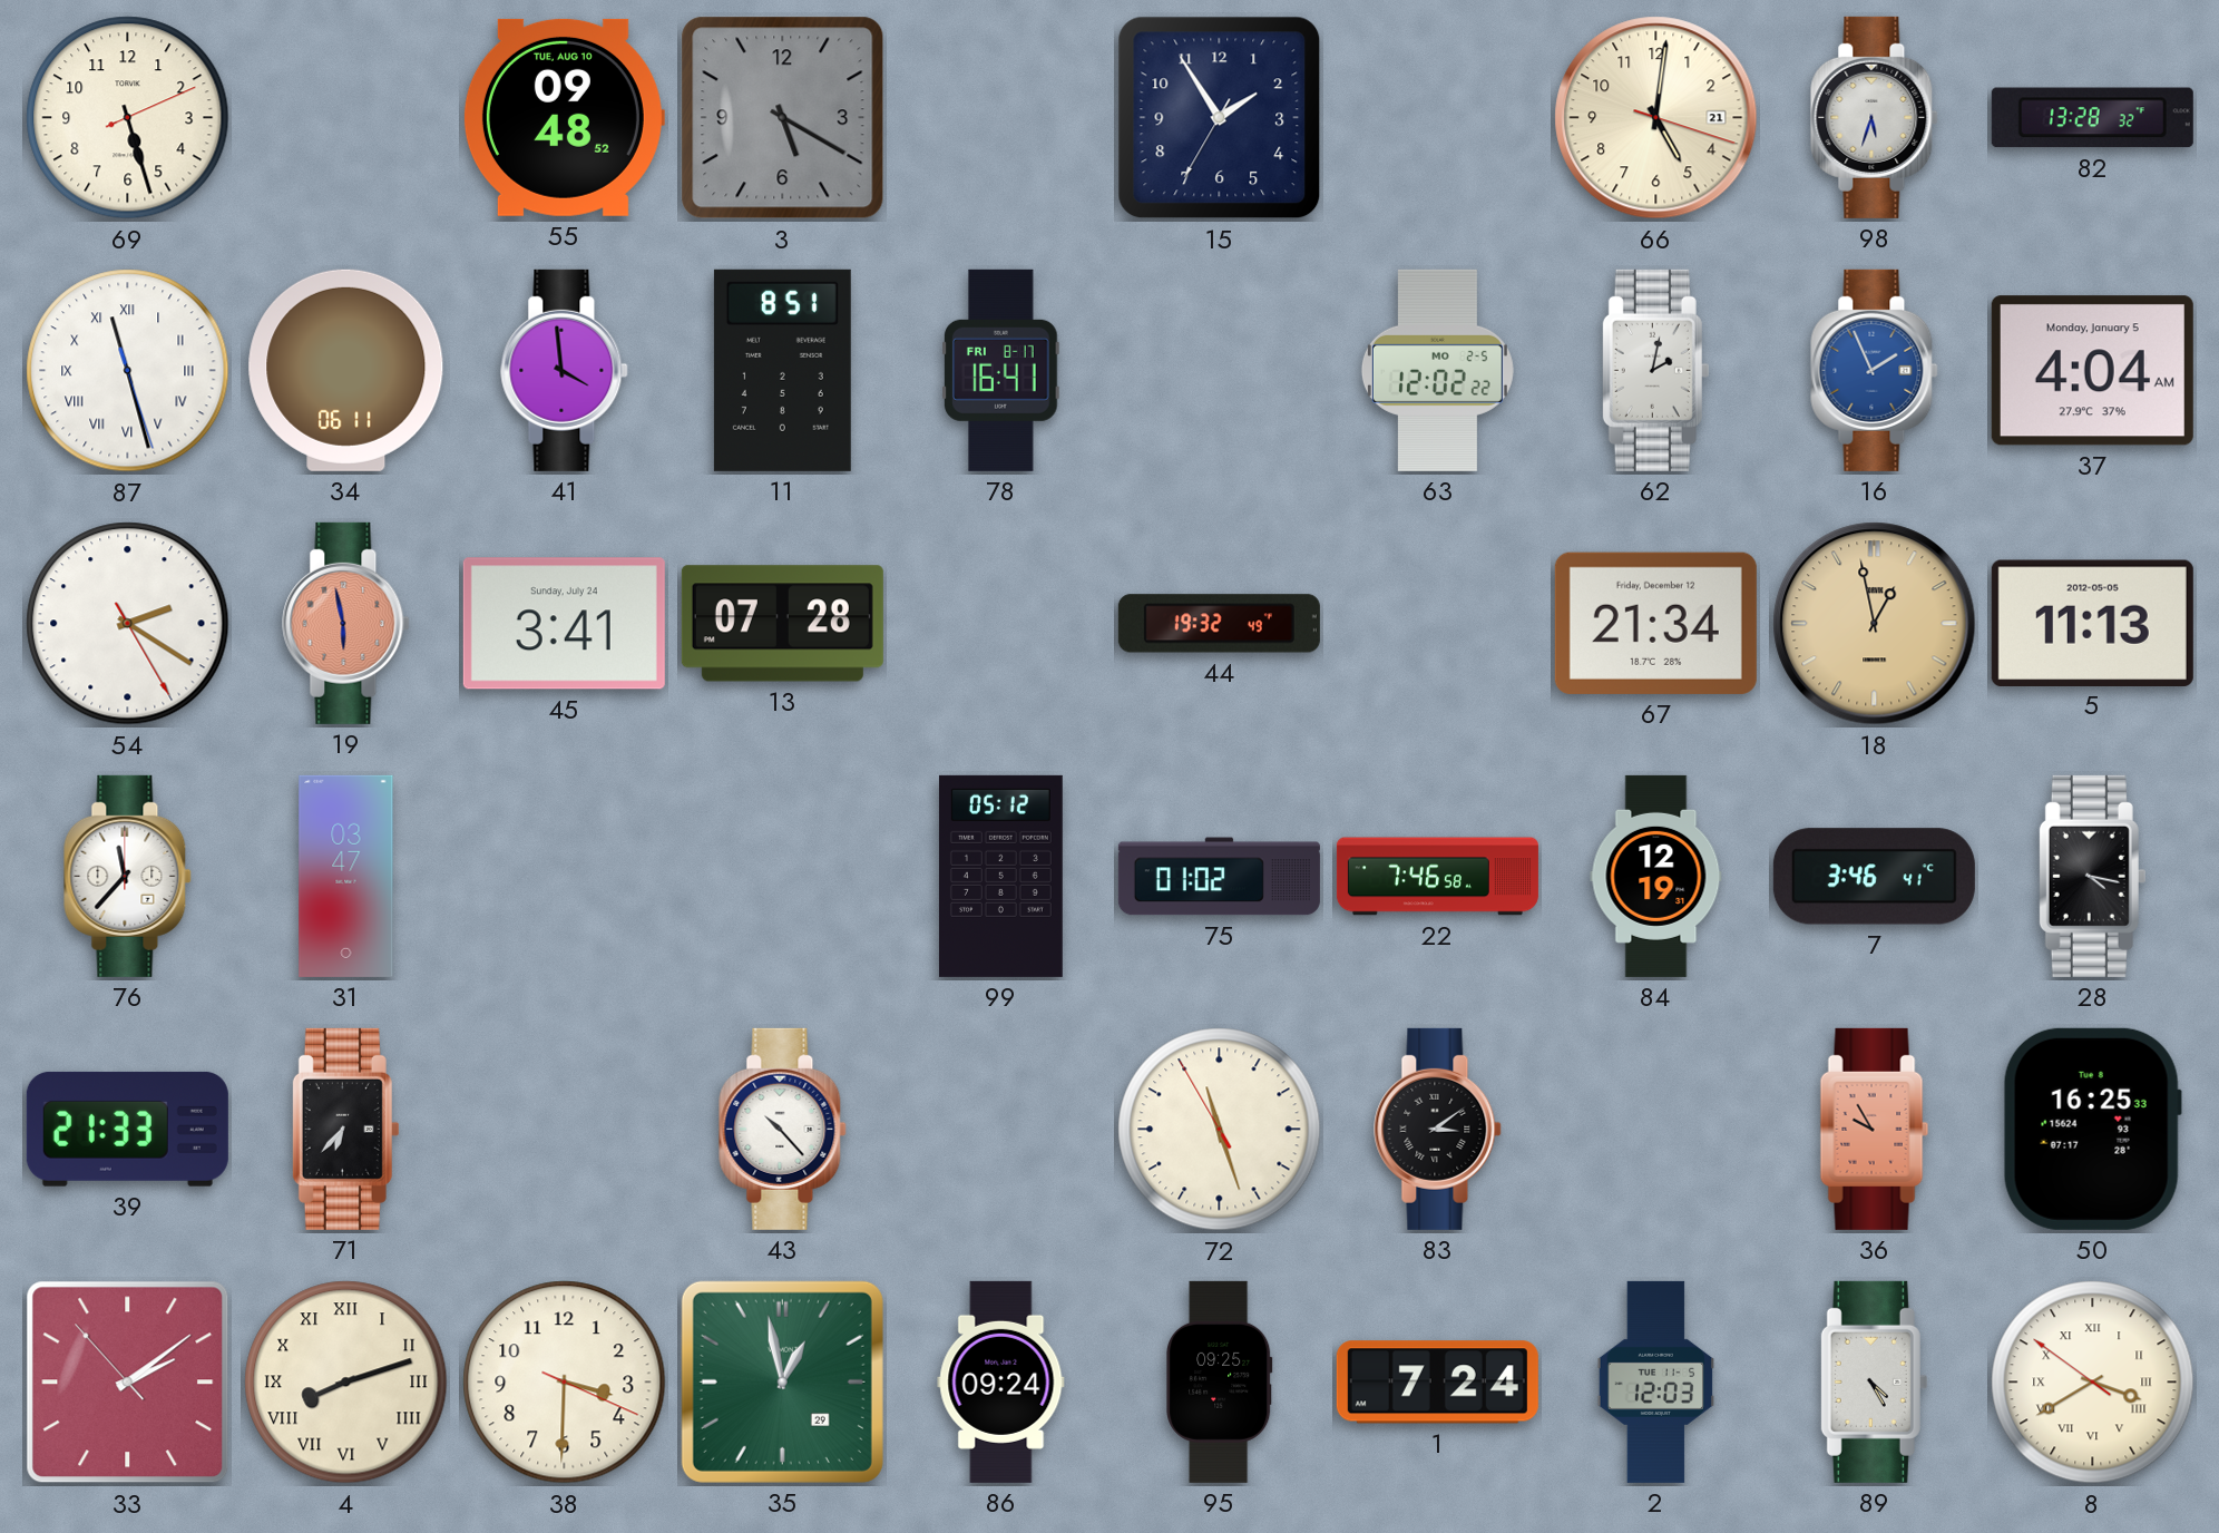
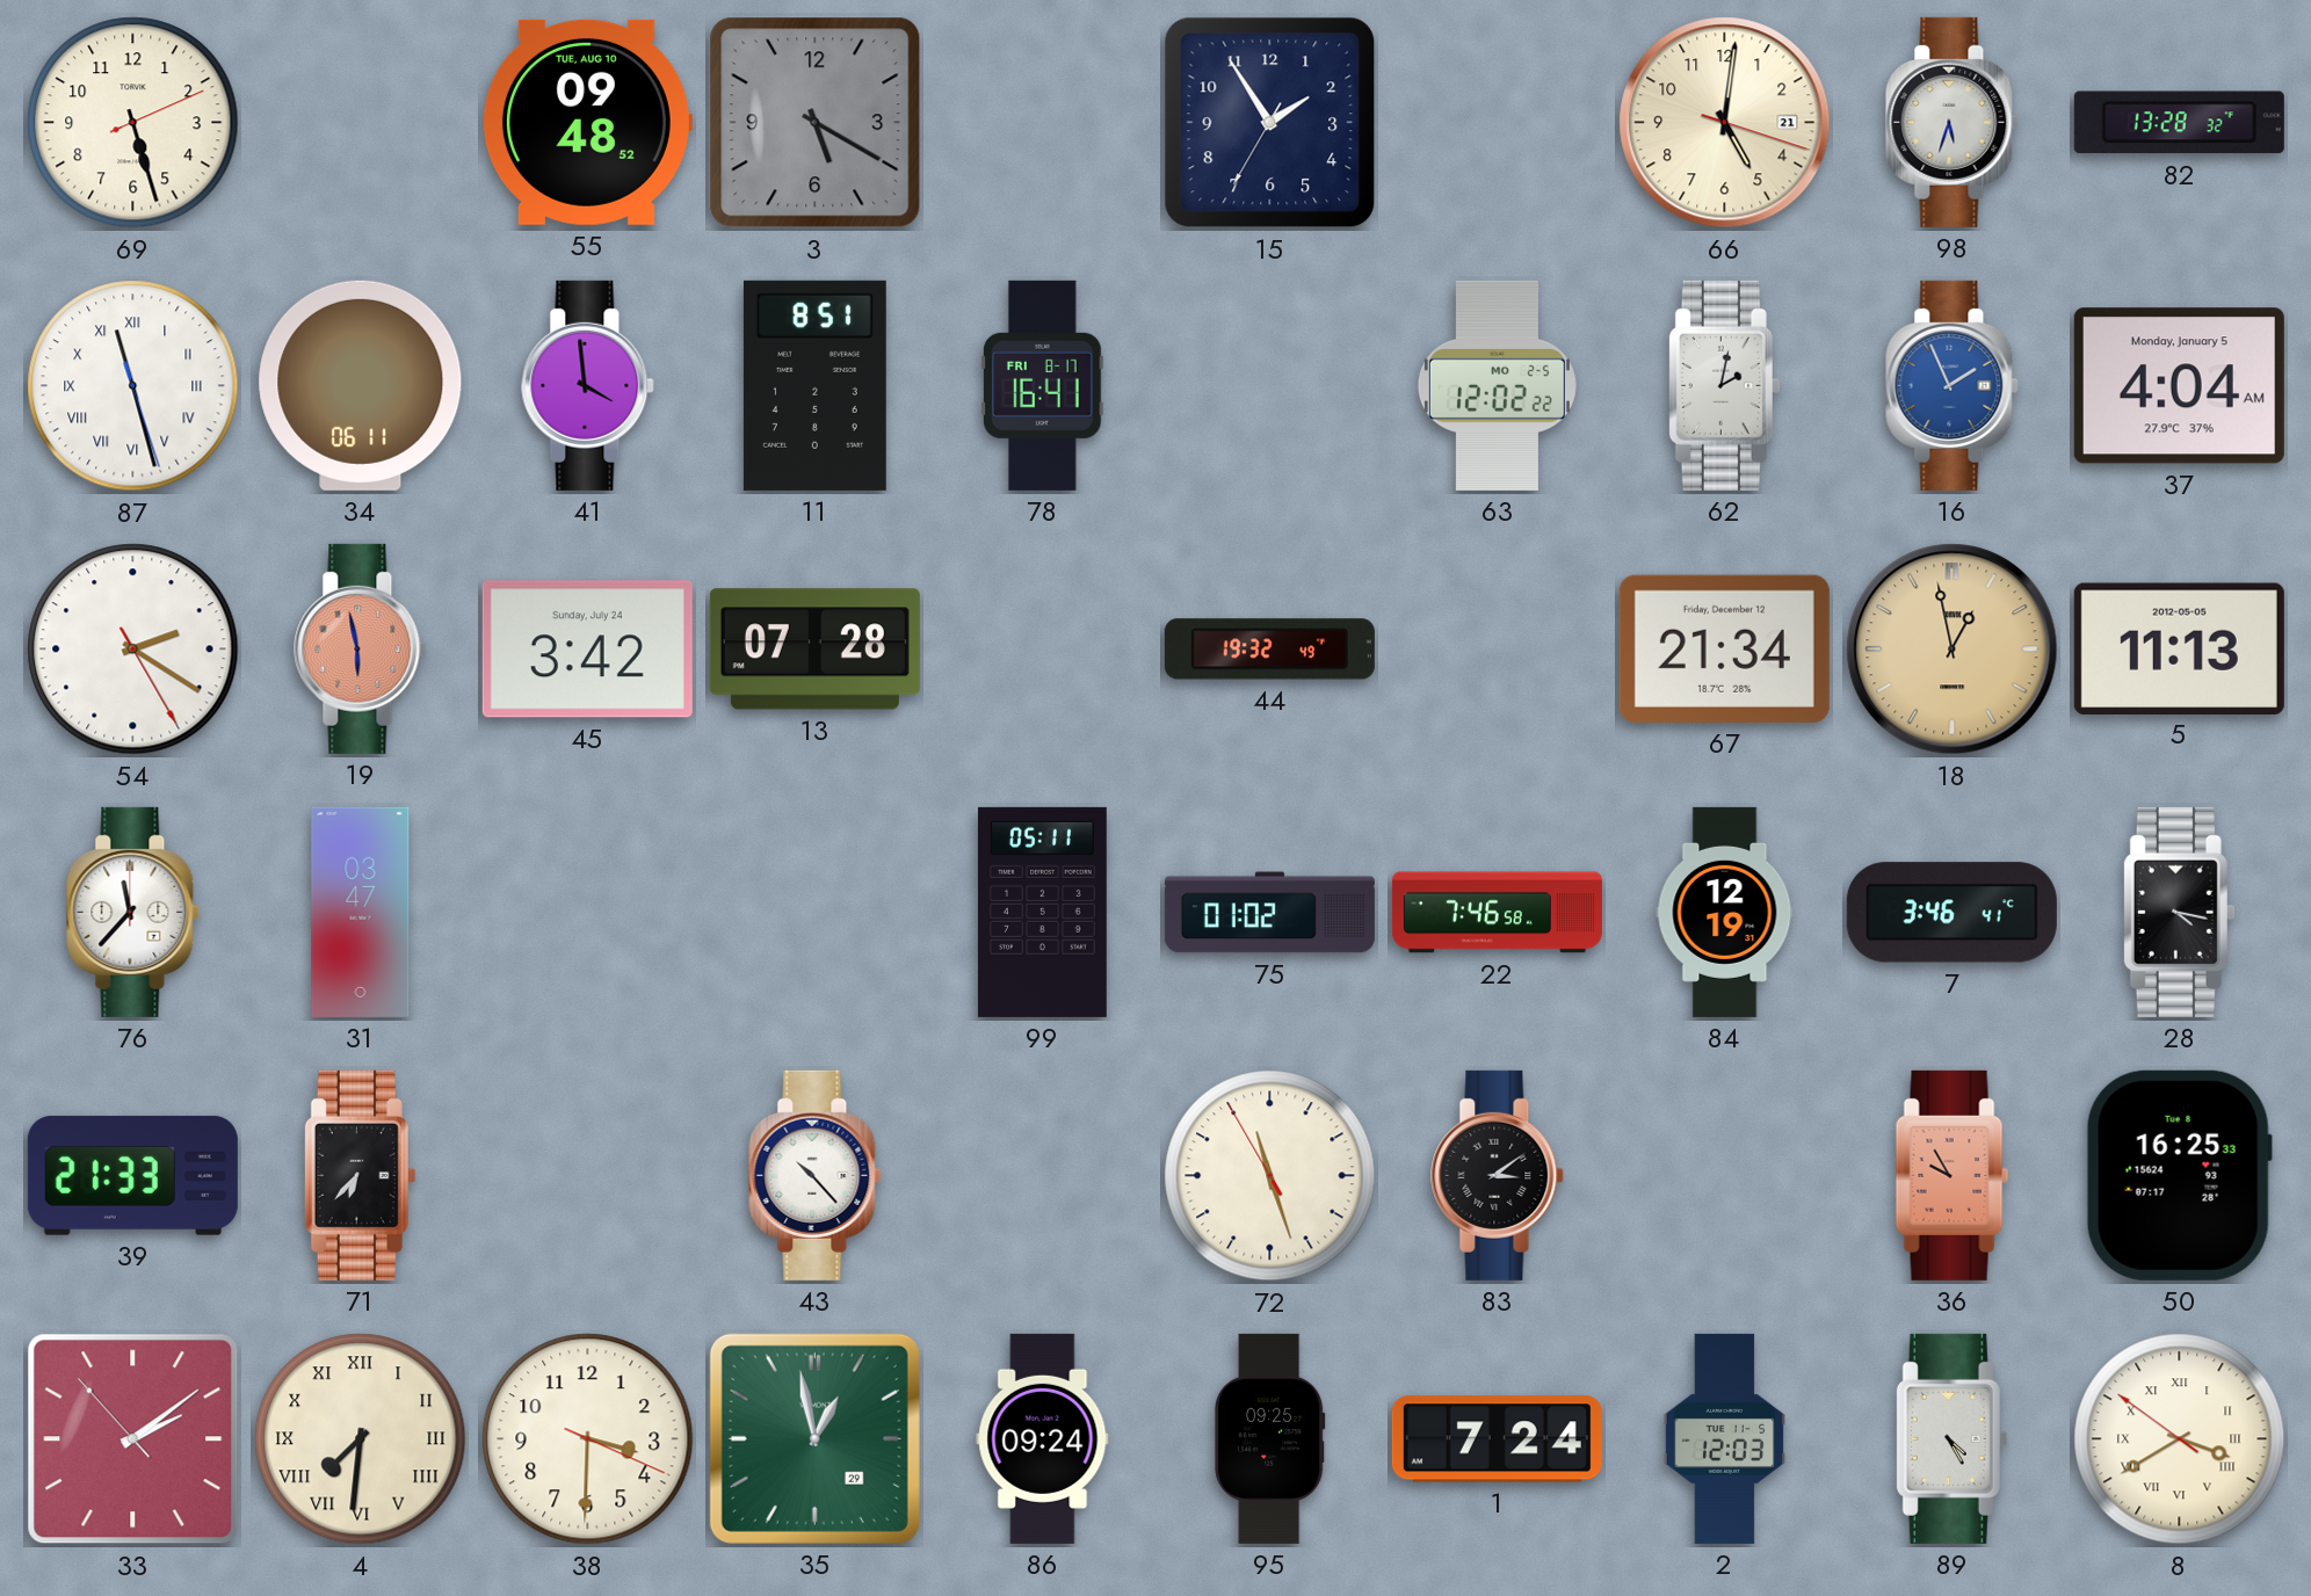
45: 3:41 -> 3:42 (587, 650)
99: 05:12 -> 05:11 (1042, 912)
4: 8:12 -> 7:31 (361, 1439)
